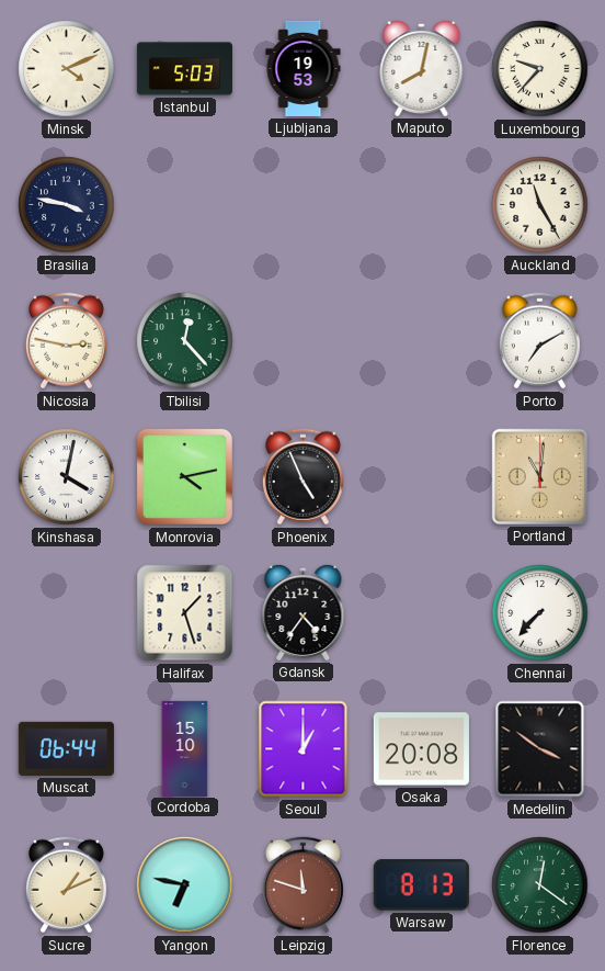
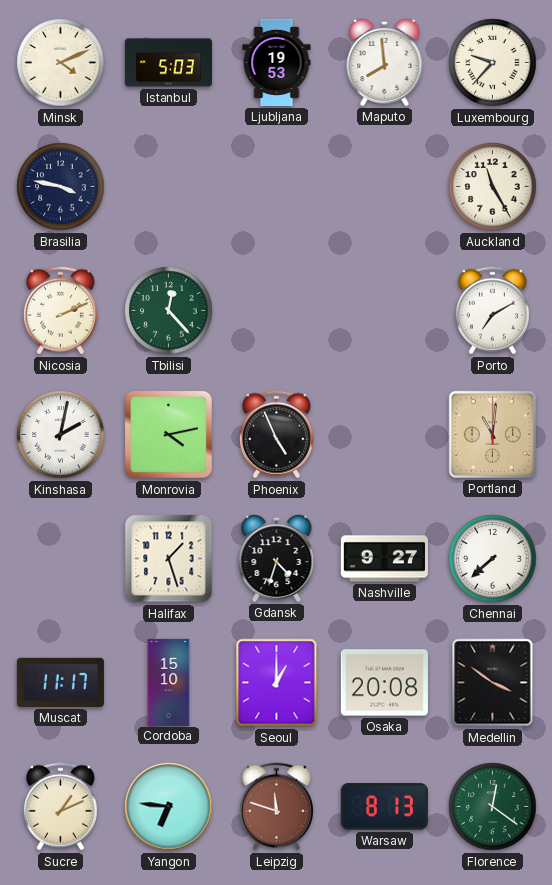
Maputo: 8:02 -> 7:59 (385, 62)
Nicosia: 2:47 -> 2:11 (60, 311)
Kinshasa: 4:02 -> 2:02 (61, 435)
Gdansk: 4:36 -> 4:33 (277, 558)
Nashville: none -> 9:27 (384, 559)
Chennai: 7:37 -> 7:38 (493, 559)
Muscat: 06:44 -> 11:17 (60, 682)
Yangon: 6:47 -> 6:46 (169, 807)
